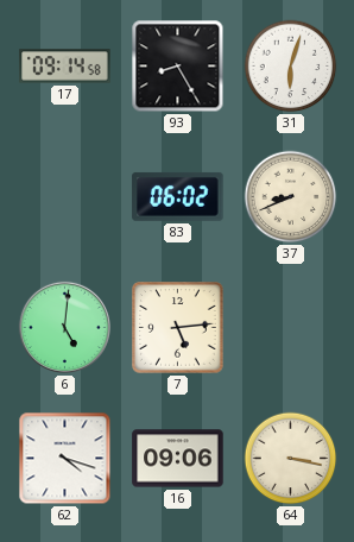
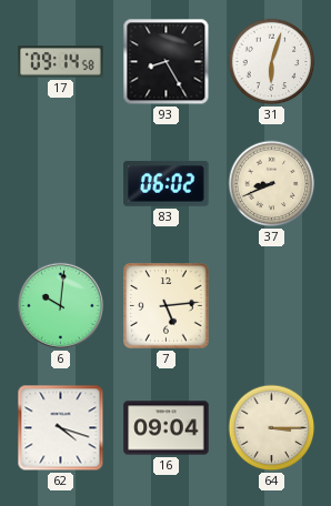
6: 5:01 -> 10:01 (60, 305)
16: 09:06 -> 09:04 (167, 428)
64: 3:17 -> 3:15 (272, 428)
